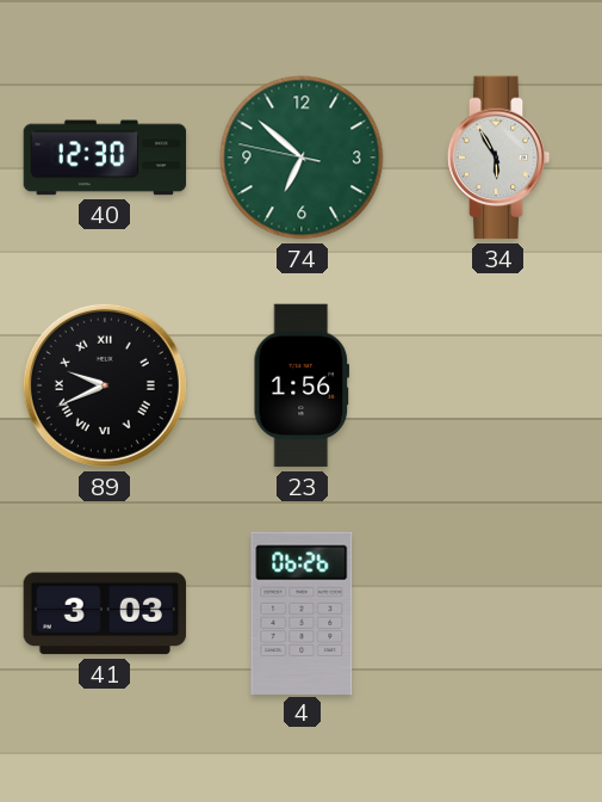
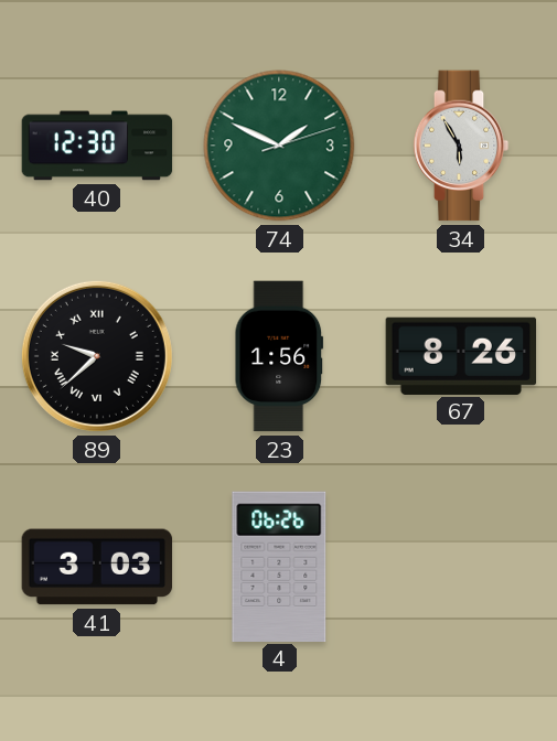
74: 6:51 -> 1:49 (279, 146)
89: 9:41 -> 9:38 (97, 356)
67: none -> 8:26 (461, 355)
